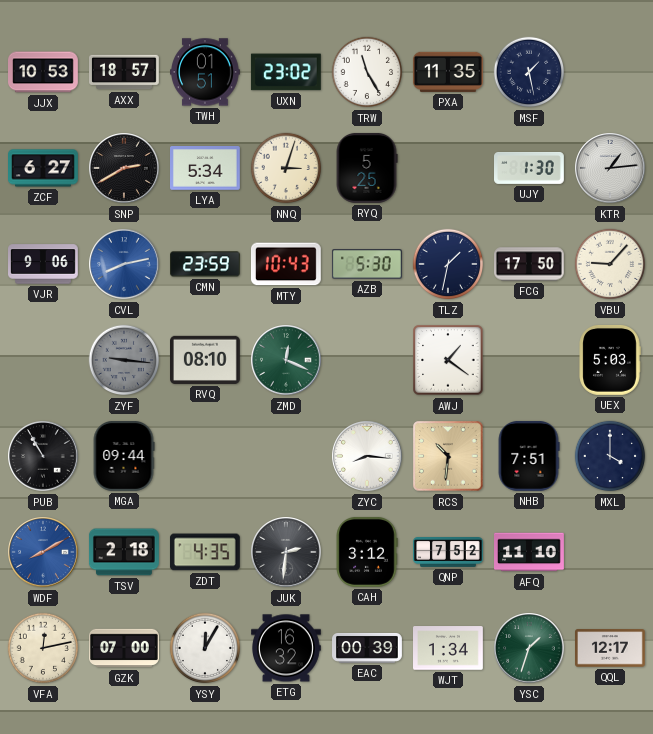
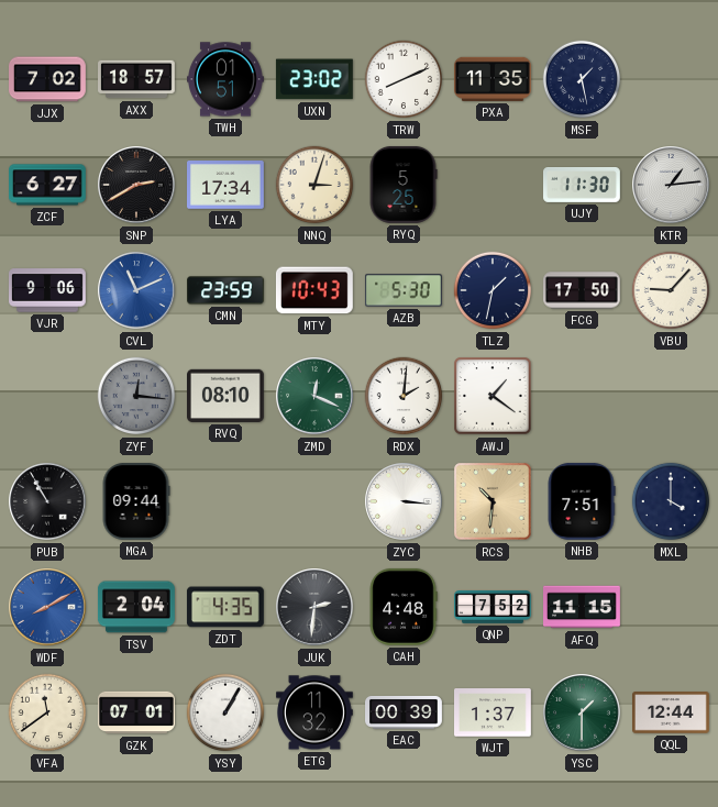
JJX: 10:53 -> 7:02 (48, 79)
TRW: 11:25 -> 8:11 (404, 79)
LYA: 5:34 -> 17:34 (227, 185)
UJY: 1:30 -> 11:30 (583, 186)
CVL: 8:13 -> 11:11 (136, 290)
ZYF: 9:16 -> 12:16 (136, 396)
RDX: none -> 2:01 (404, 396)
UEX: 5:03 -> none (610, 360)
ZYC: 8:16 -> 3:16 (404, 501)
TSV: 2:18 -> 2:04 (136, 607)
CAH: 3:12 -> 4:48 (404, 607)
AFQ: 11:10 -> 11:15 (583, 607)
VFA: 12:13 -> 11:39 (47, 712)
GZK: 07:00 -> 07:01 (137, 712)
YSY: 12:05 -> 1:05 (225, 712)
ETG: 16:32 -> 11:32 (316, 712)
WJT: 1:34 -> 1:37 (494, 712)
YSC: 1:33 -> 1:30 (582, 712)
QQL: 12:17 -> 12:44 (672, 712)
